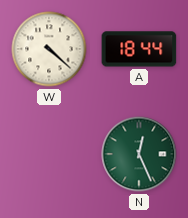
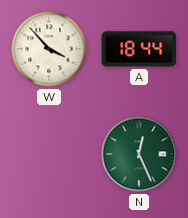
W: 4:22 -> 3:53 (49, 49)
